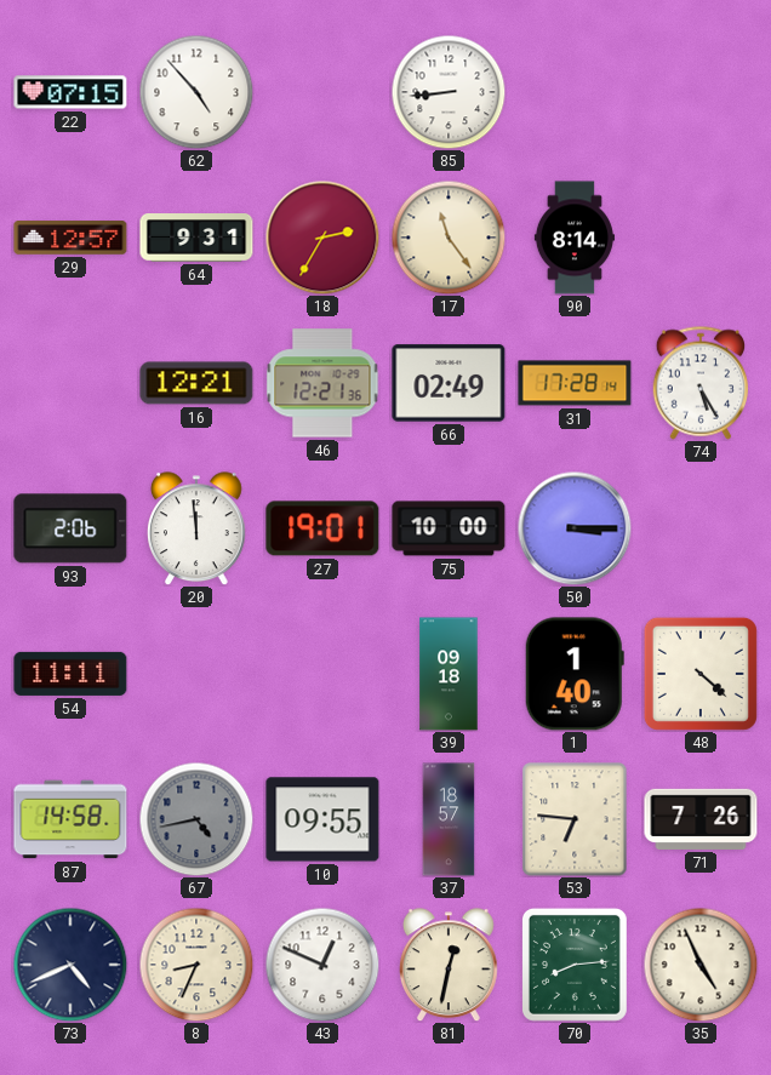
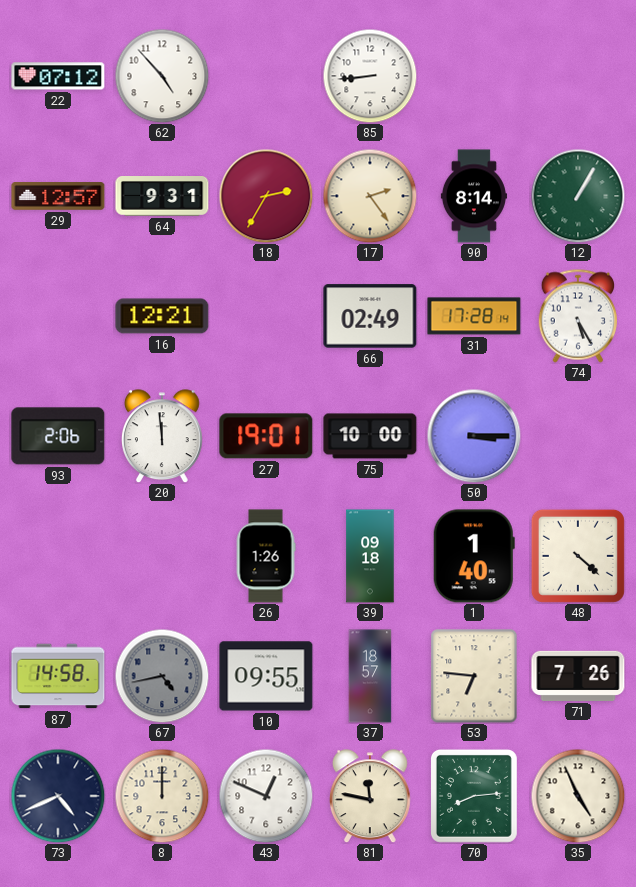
22: 07:15 -> 07:12 (58, 76)
17: 11:24 -> 2:24 (370, 196)
12: none -> 1:05 (578, 196)
46: 12:21 -> none (322, 383)
54: 11:11 -> none (70, 674)
26: none -> 1:26 (266, 556)
8: 8:34 -> 12:00 (162, 796)
81: 12:32 -> 11:47 (371, 796)
